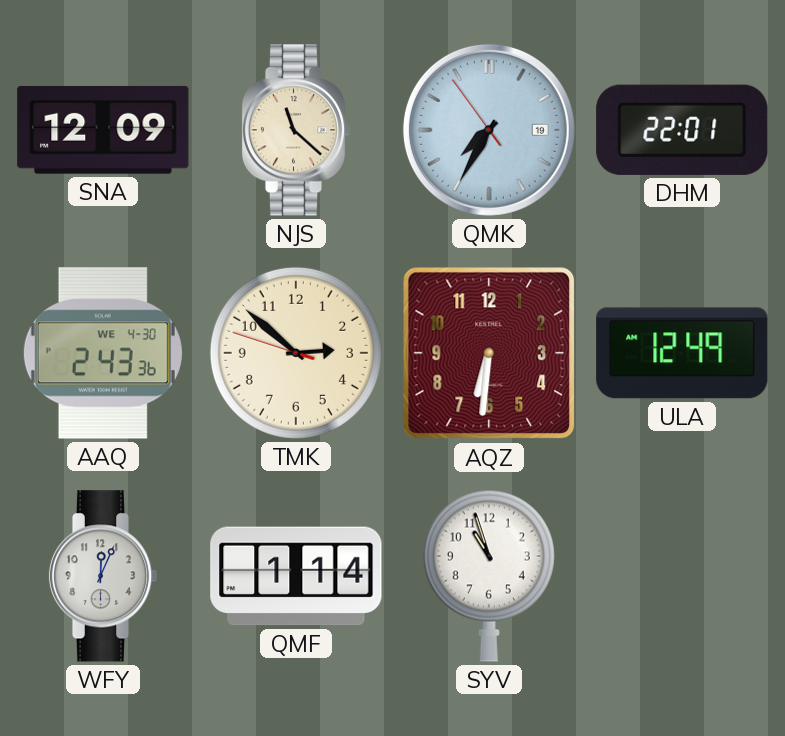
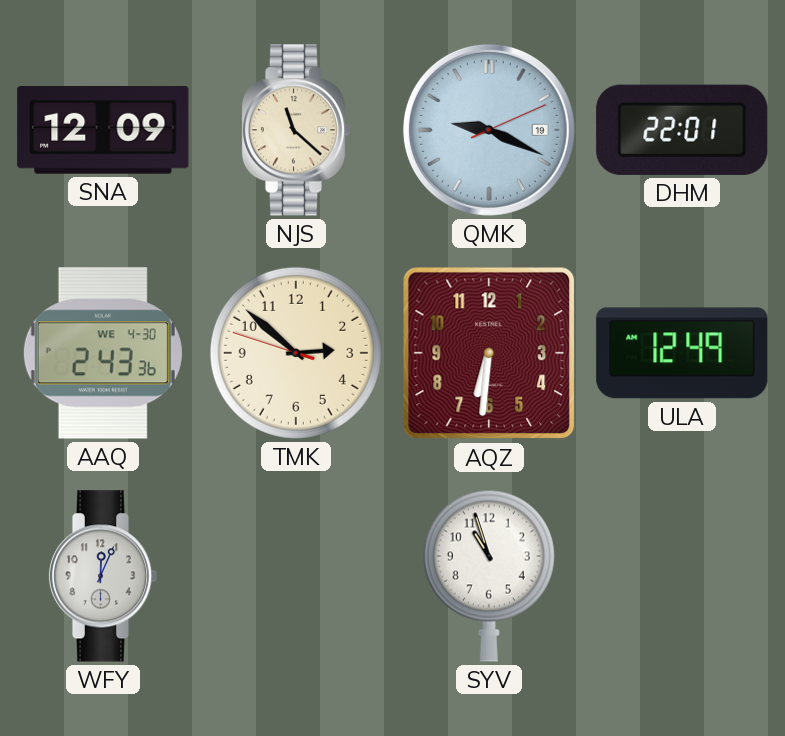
QMK: 7:34 -> 9:19 (489, 130)
QMF: 1:14 -> none (296, 576)
